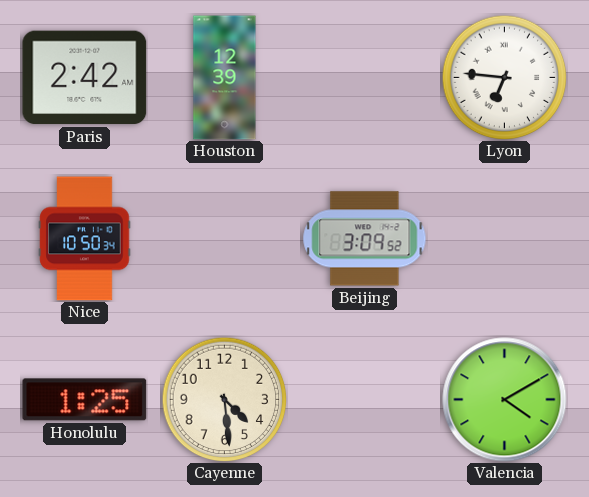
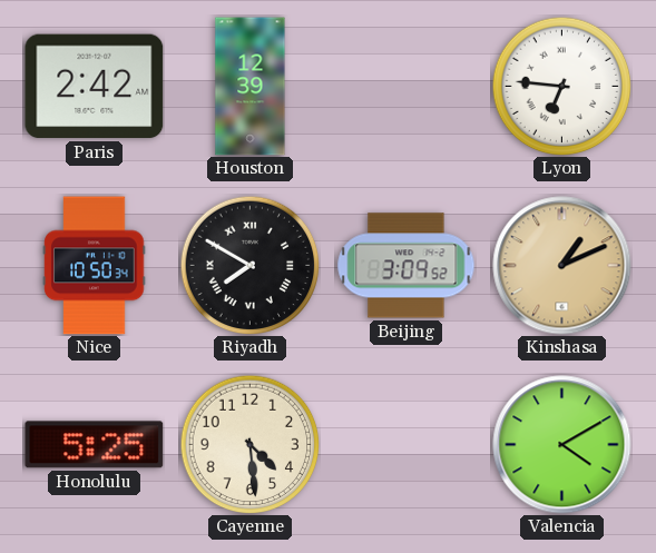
Riyadh: none -> 7:50 (249, 265)
Kinshasa: none -> 1:11 (562, 266)
Honolulu: 1:25 -> 5:25 (95, 445)
